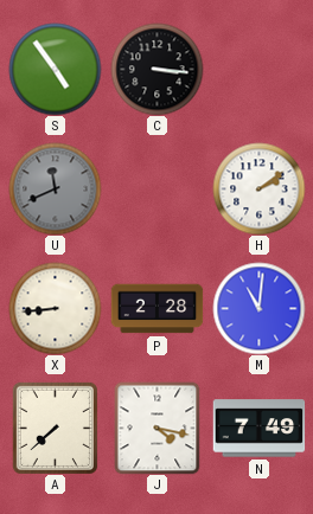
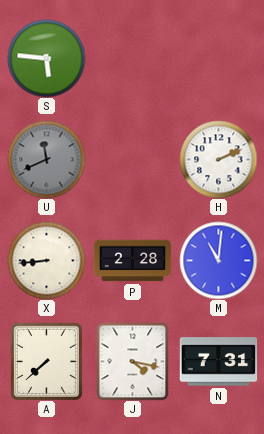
S: 4:54 -> 5:46 (46, 58)
C: 3:16 -> none (156, 69)
H: 2:09 -> 2:11 (218, 159)
N: 7:49 -> 7:31 (218, 362)
